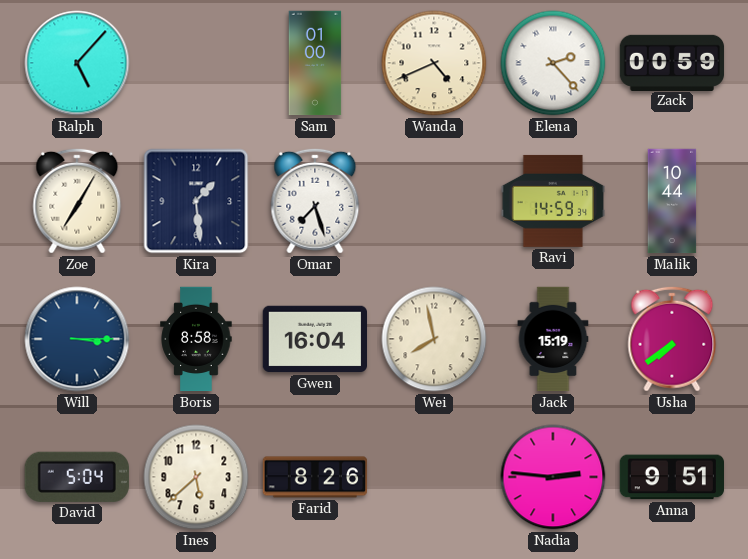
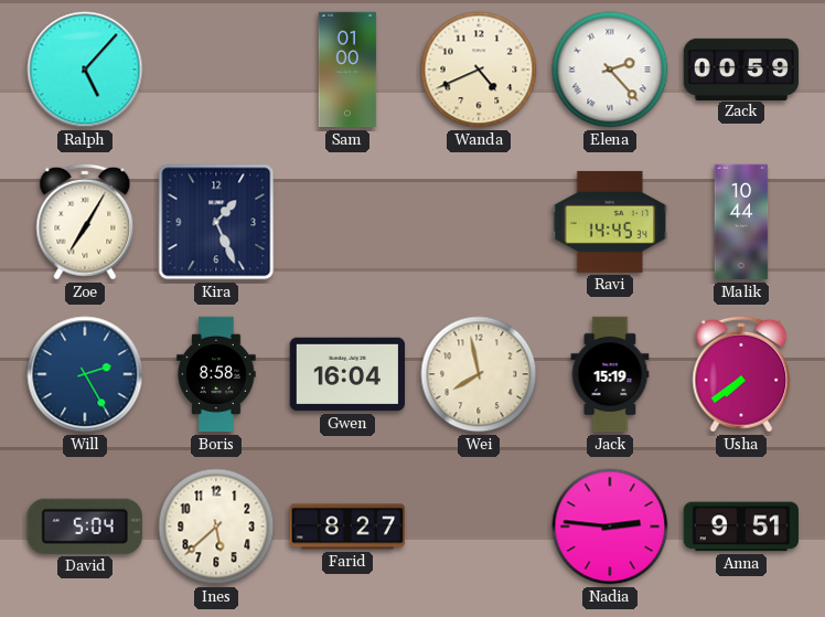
Kira: 1:29 -> 1:26 (216, 222)
Omar: 7:27 -> none (315, 201)
Ravi: 14:59 -> 14:45 (610, 222)
Will: 3:15 -> 2:25 (85, 374)
Farid: 8:26 -> 8:27 (347, 526)
